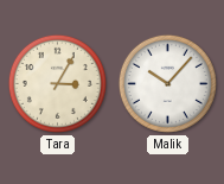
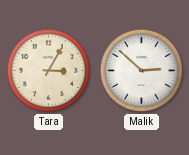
Malik: 10:07 -> 2:52 (141, 70)
